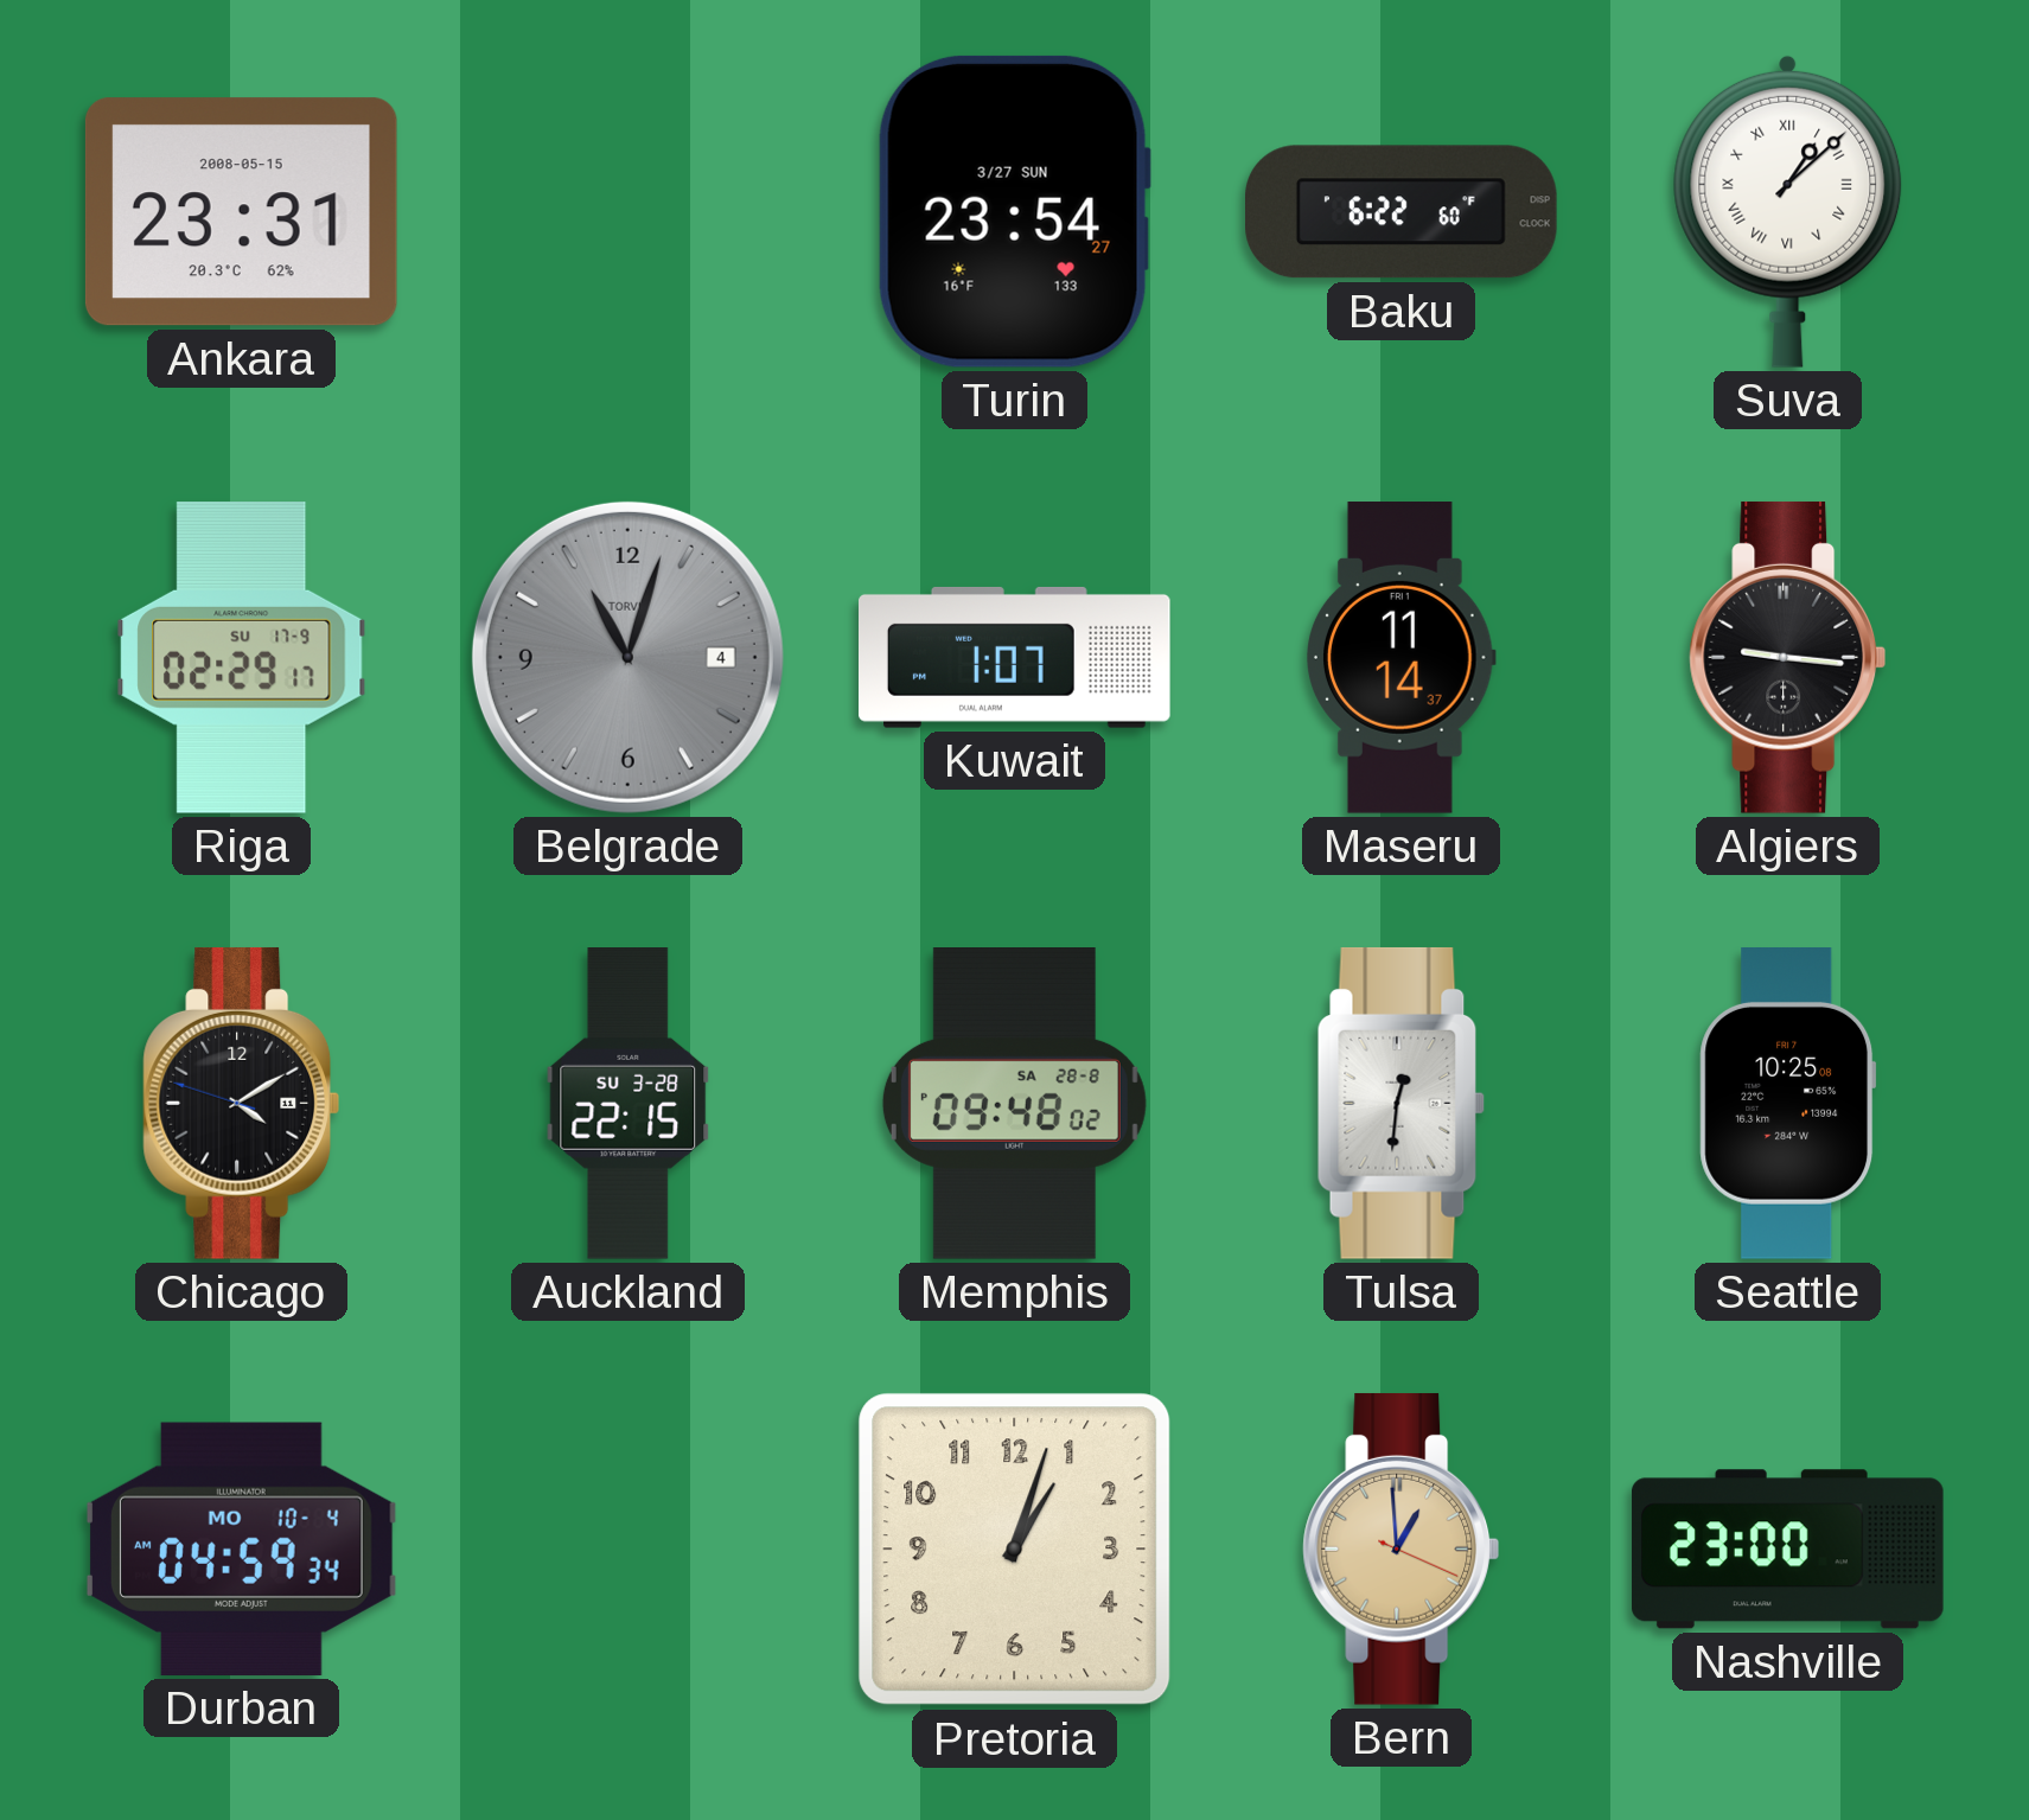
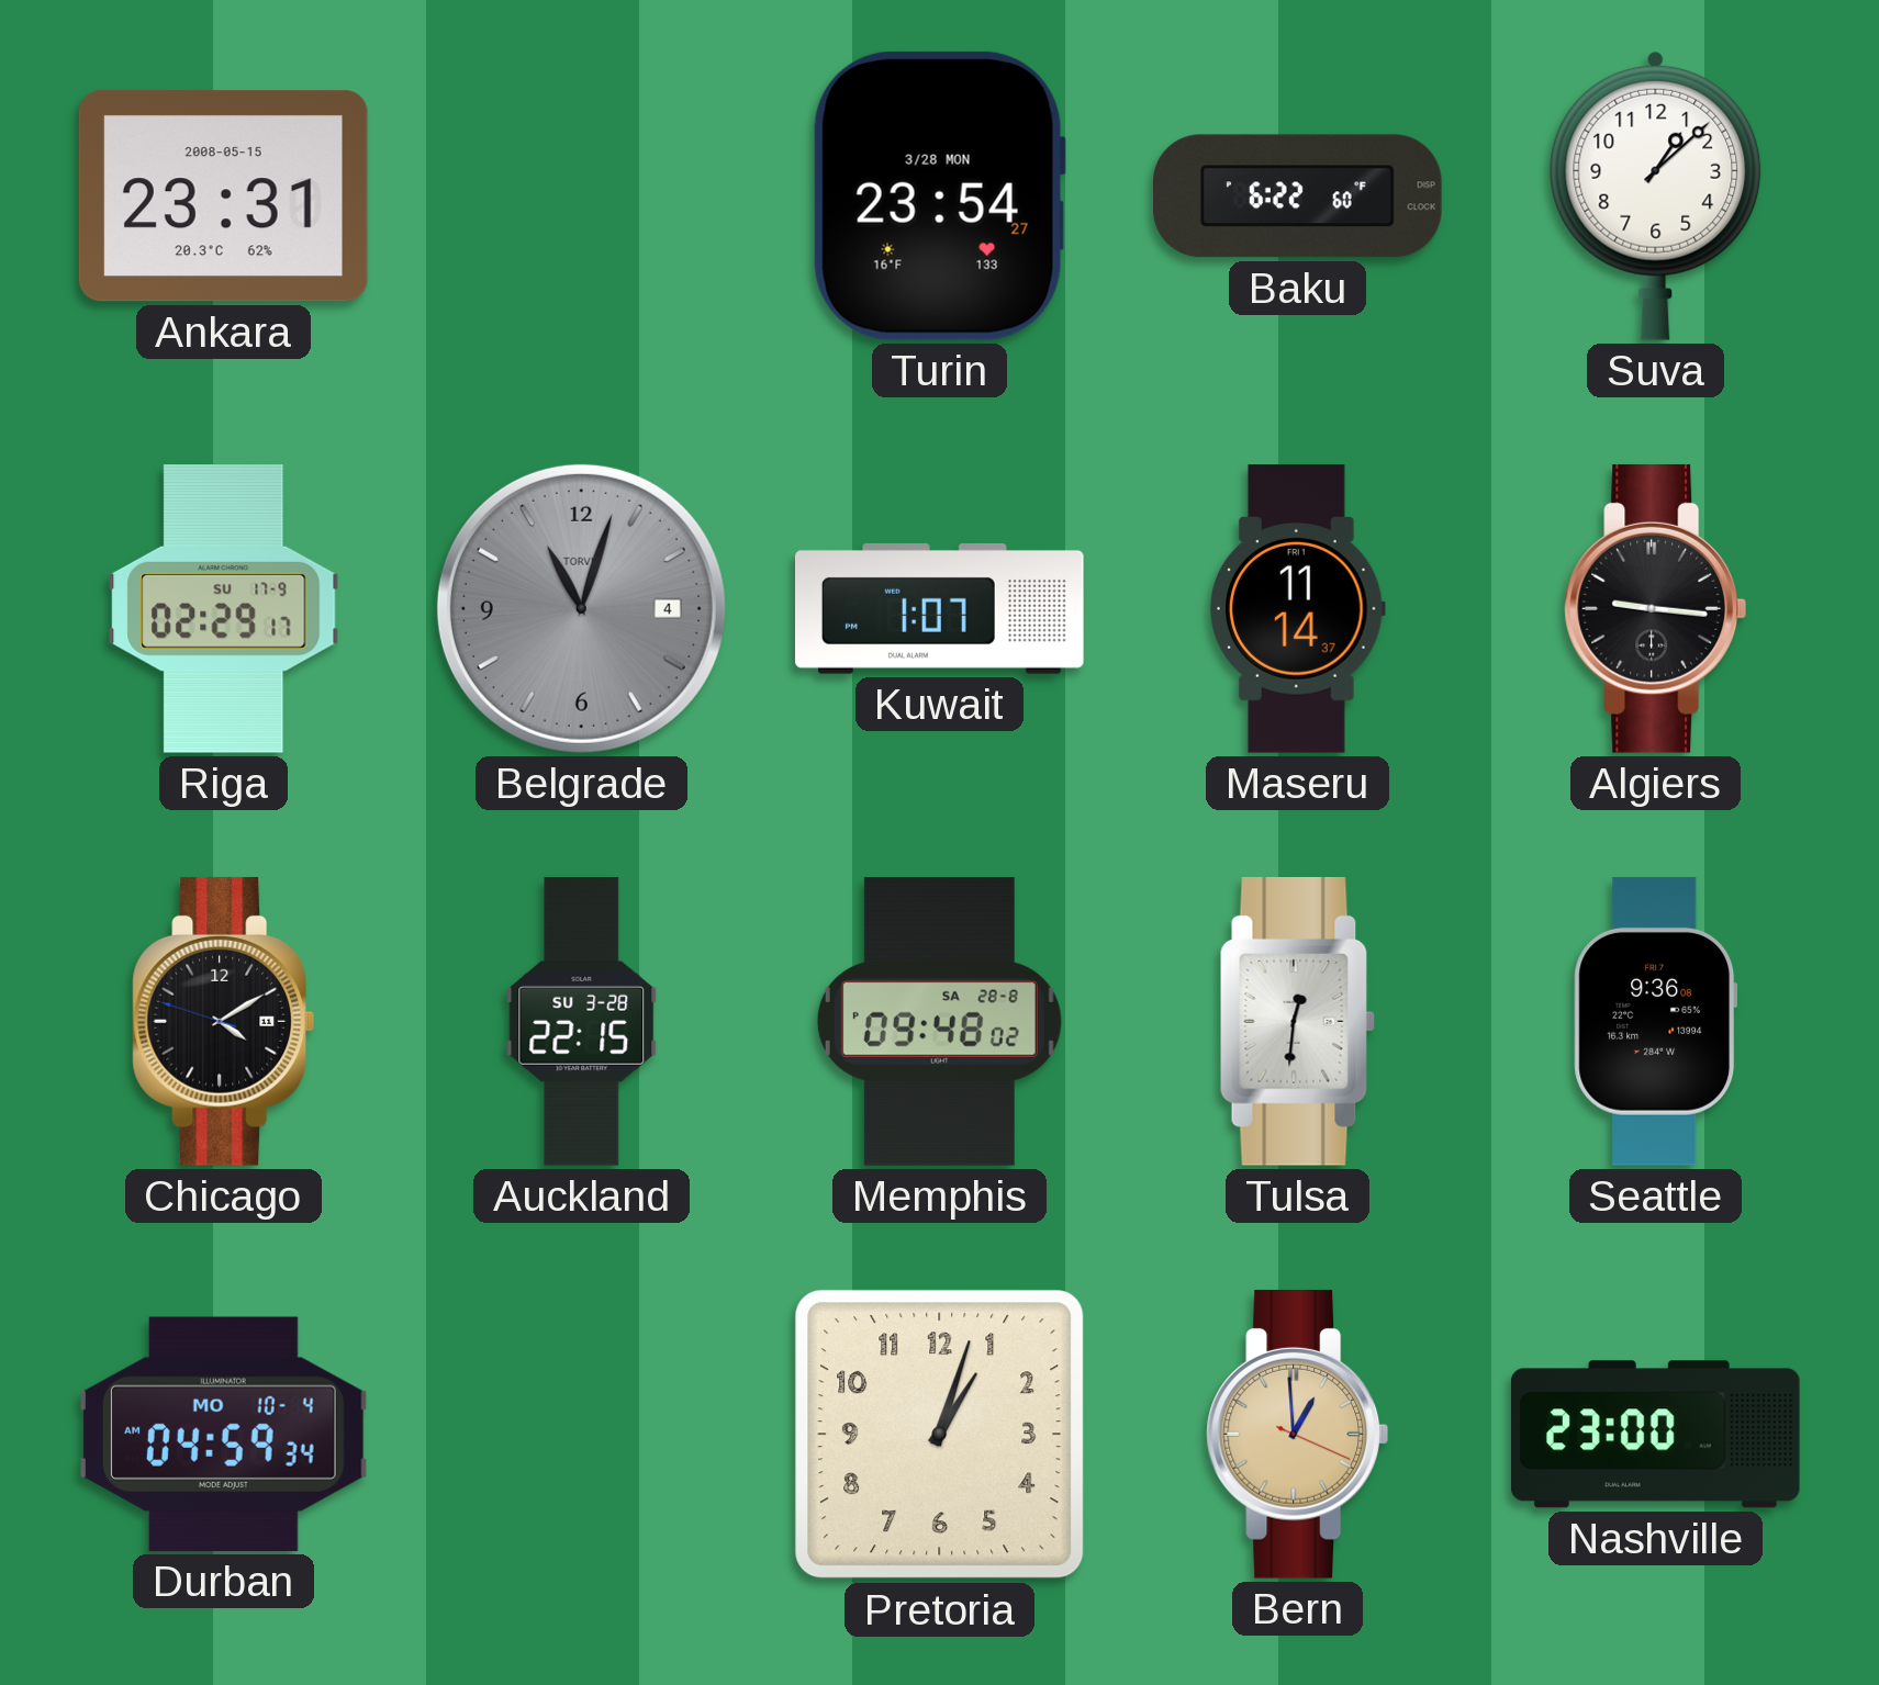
Turin date: 3/27 SUN -> 3/28 MON (939, 195)
Suva numerals: Roman -> Arabic (1656, 195)
Seattle: 10:25 -> 9:36 (1656, 1022)
